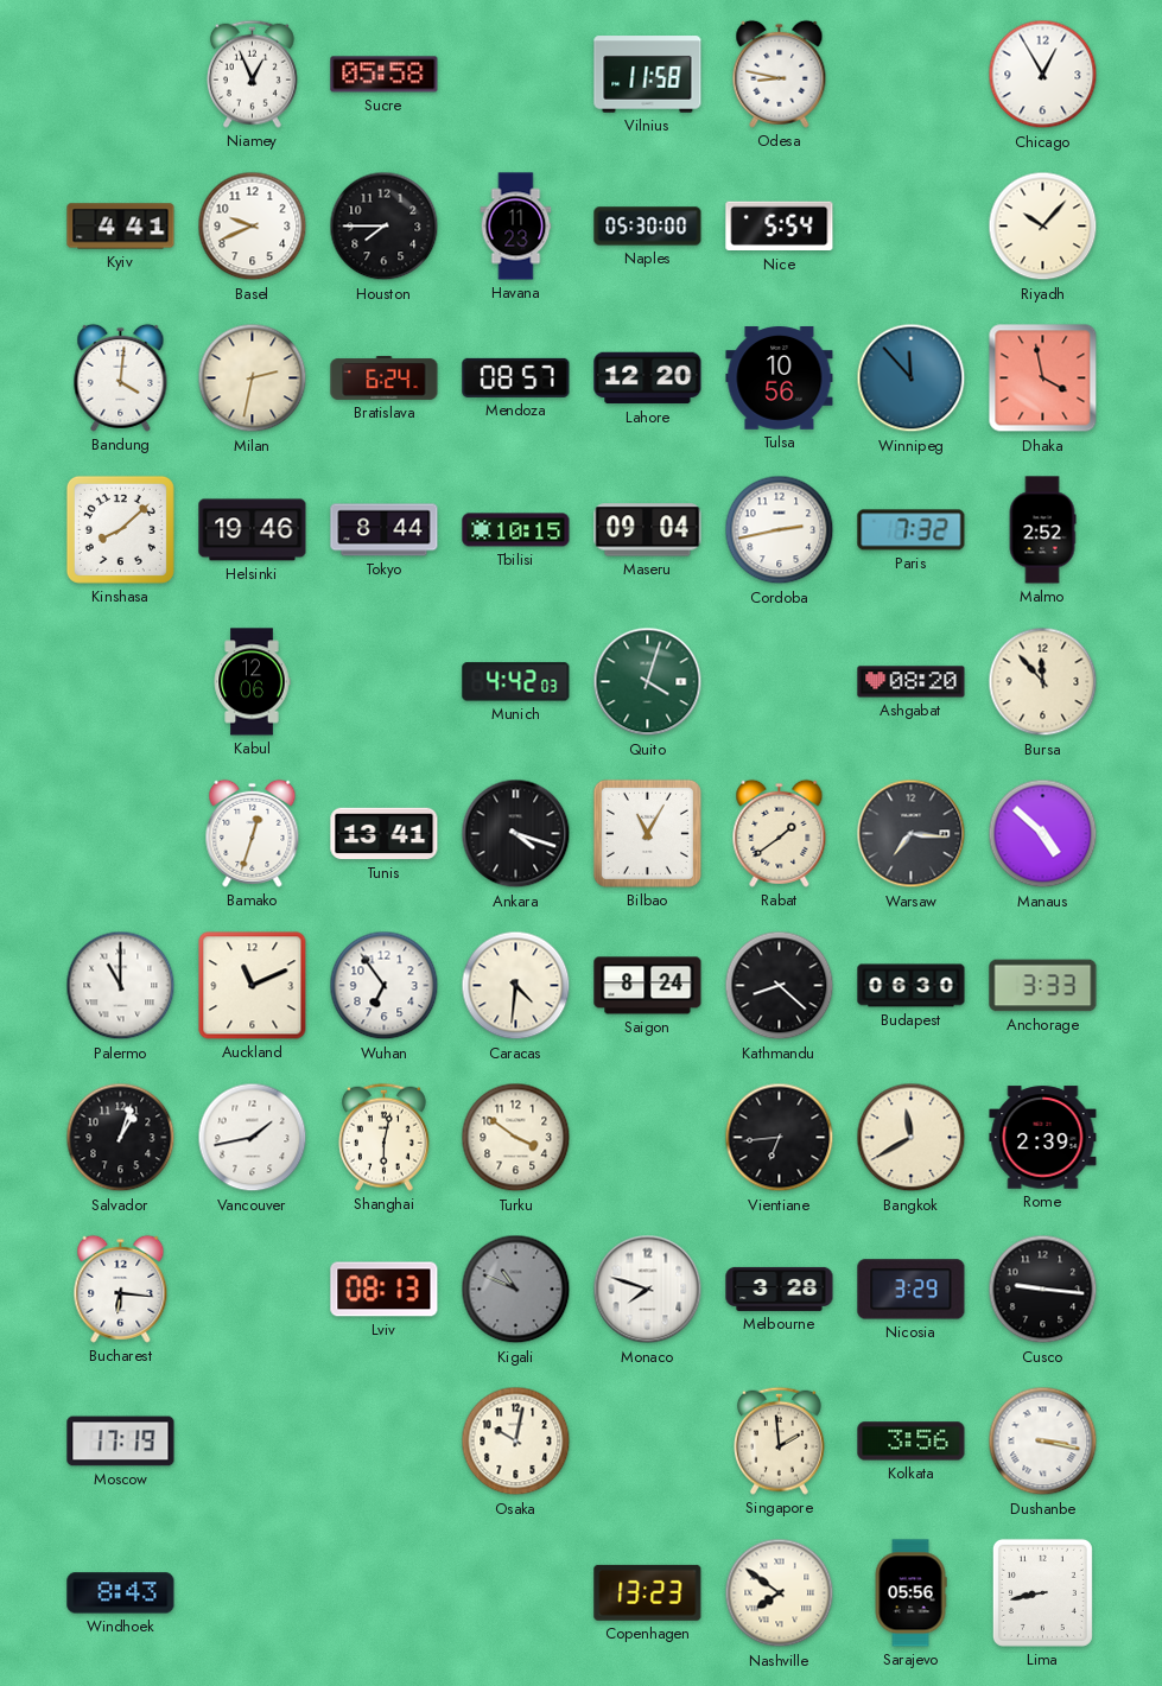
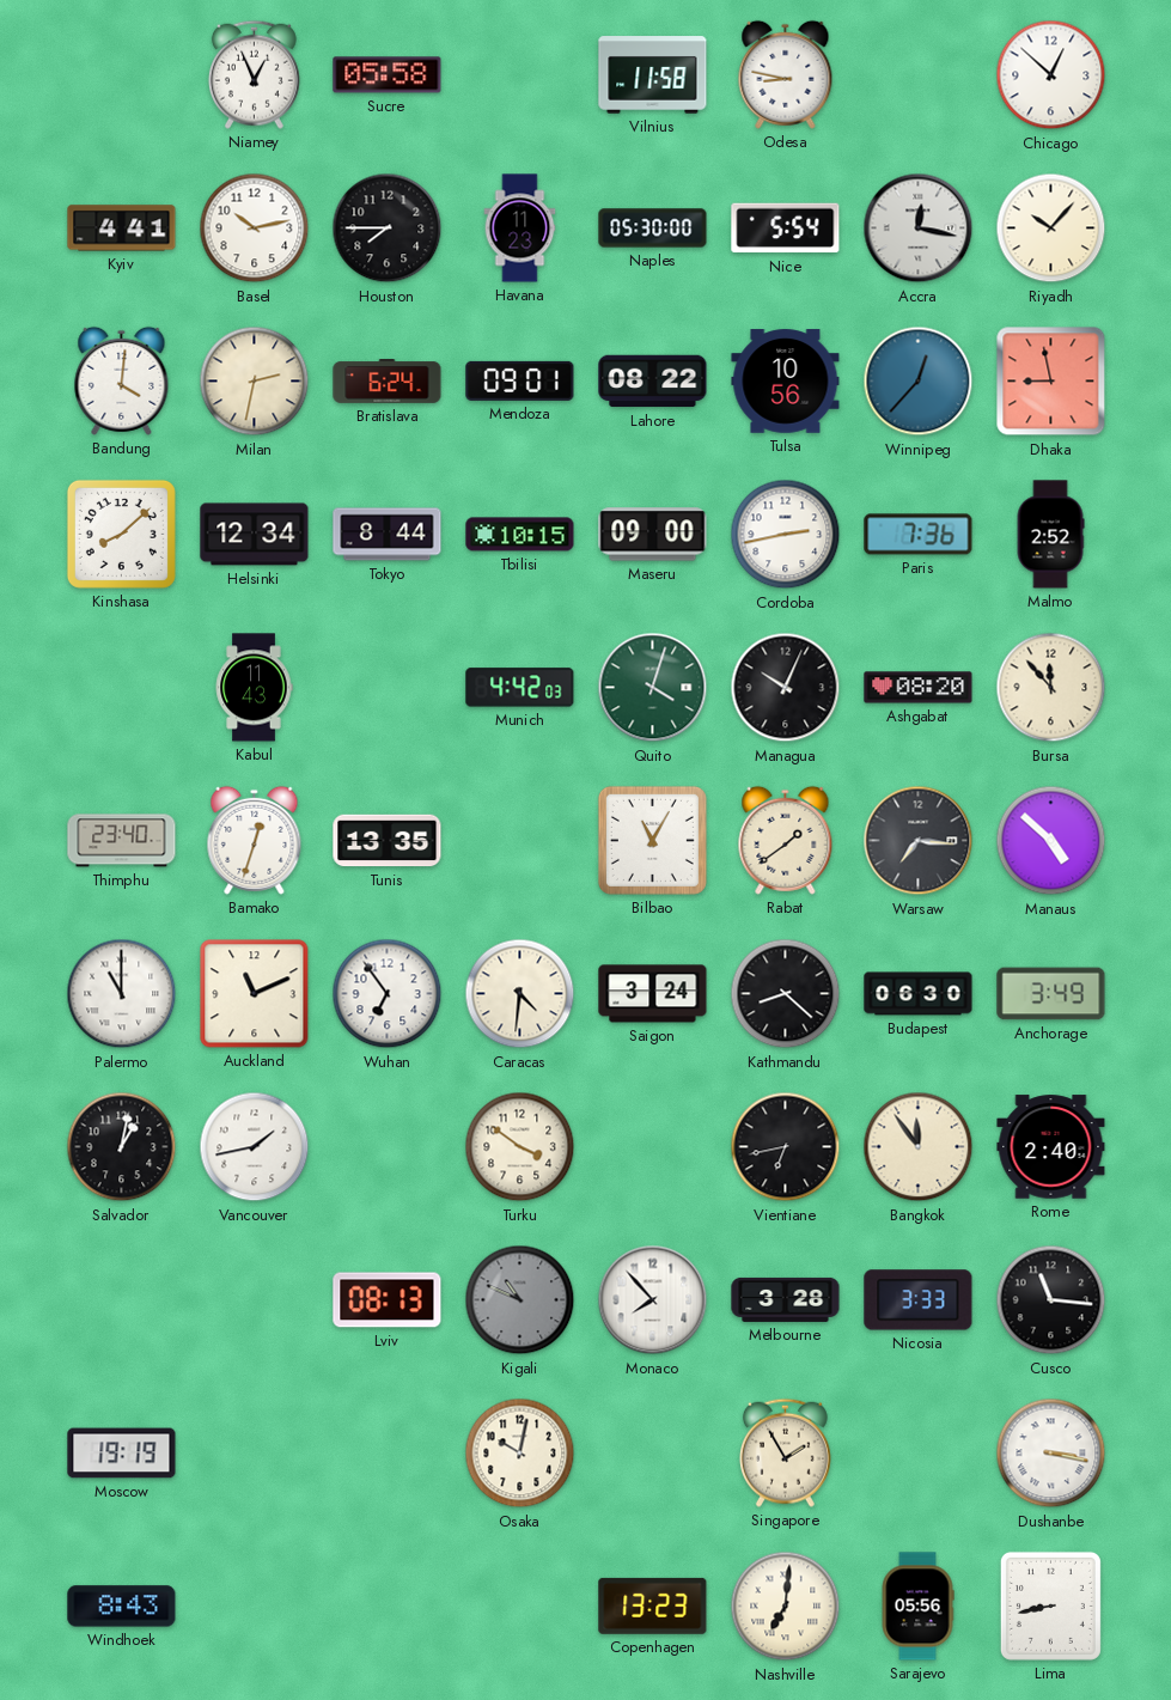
Chicago: 12:55 -> 12:52 (1051, 75)
Basel: 9:41 -> 10:13 (255, 229)
Accra: none -> 12:17 (919, 229)
Mendoza: 08:57 -> 09:01 (520, 380)
Lahore: 12:20 -> 08:22 (653, 382)
Winnipeg: 11:53 -> 12:37 (919, 382)
Dhaka: 3:58 -> 8:58 (1051, 382)
Helsinki: 19:46 -> 12:34 (255, 535)
Maseru: 09:04 -> 09:00 (653, 535)
Paris: 7:32 -> 7:36 (919, 535)
Kabul: 12:06 -> 11:43 (254, 688)
Managua: none -> 10:04 (786, 688)
Thimphu: none -> 23:40 (122, 841)
Tunis: 13:41 -> 13:35 (388, 841)
Ankara: 4:18 -> none (516, 834)
Saigon: 8:24 -> 3:24 (653, 994)
Anchorage: 3:33 -> 3:49 (1051, 994)
Salvador: 1:03 -> 1:02 (122, 1147)
Shanghai: 6:02 -> none (383, 1137)
Vientiane: 6:44 -> 6:43 (786, 1147)
Bangkok: 11:40 -> 11:54 (919, 1147)
Rome: 2:39 -> 2:40 (1051, 1147)
Bucharest: 6:16 -> none (121, 1289)
Monaco: 7:48 -> 7:53 (653, 1300)
Nicosia: 3:29 -> 3:33 (919, 1300)
Cusco: 9:16 -> 11:16 (1051, 1300)
Moscow: 17:19 -> 19:19 (122, 1454)
Singapore: 1:59 -> 1:55 (785, 1452)
Kolkata: 3:56 -> none (912, 1442)
Nashville: 7:51 -> 7:01 (786, 1607)
